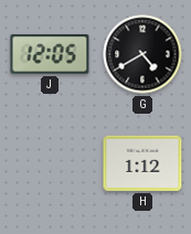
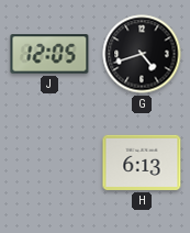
G: 4:40 -> 4:42 (142, 54)
H: 1:12 -> 6:13 (142, 163)
